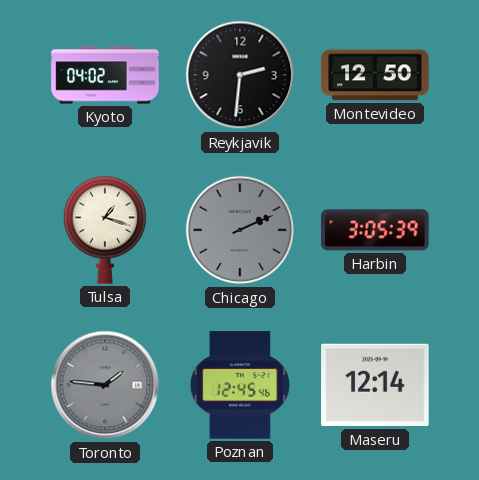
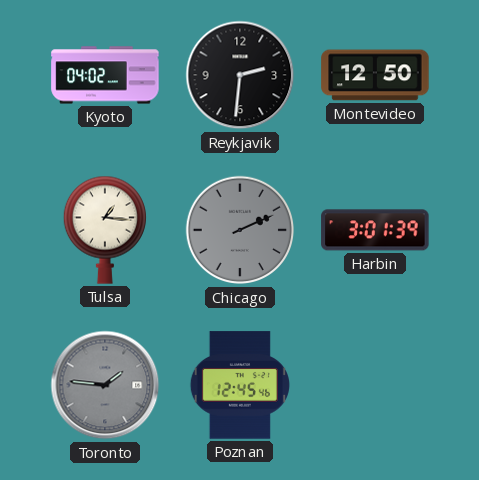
Tulsa: 1:18 -> 1:16 (104, 230)
Harbin: 3:05 -> 3:01 (375, 230)
Maseru: 12:14 -> none (375, 385)
